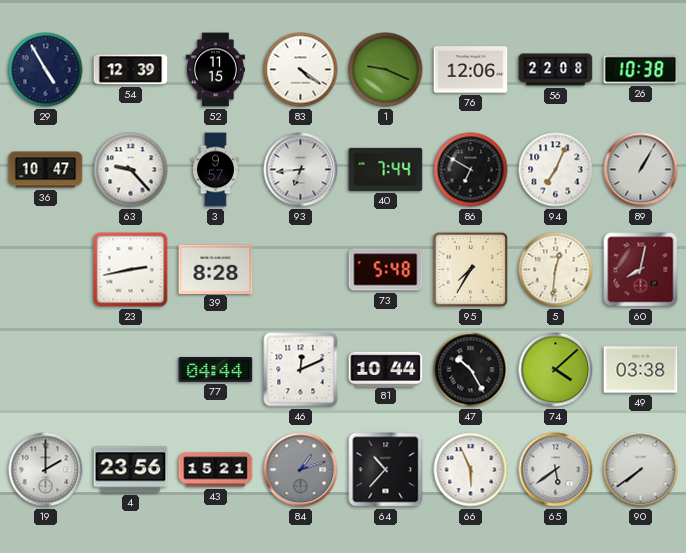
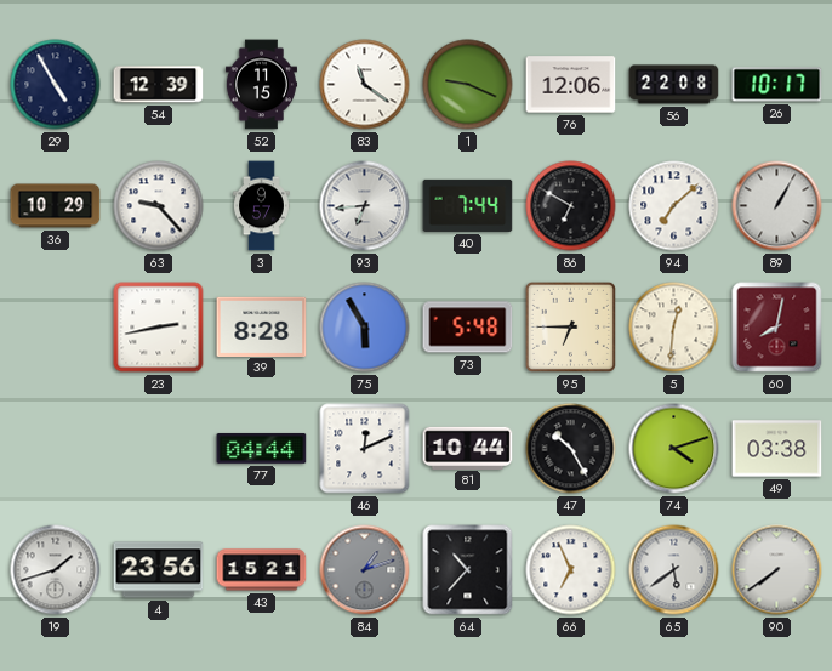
83: 4:21 -> 11:21 (365, 85)
26: 10:38 -> 10:17 (777, 85)
36: 10:47 -> 10:29 (56, 206)
94: 7:04 -> 7:08 (674, 206)
75: none -> 5:55 (365, 328)
95: 7:35 -> 6:45 (570, 326)
74: 4:08 -> 4:12 (674, 449)
19: 2:00 -> 1:42 (56, 570)
66: 5:56 -> 6:56 (571, 570)
